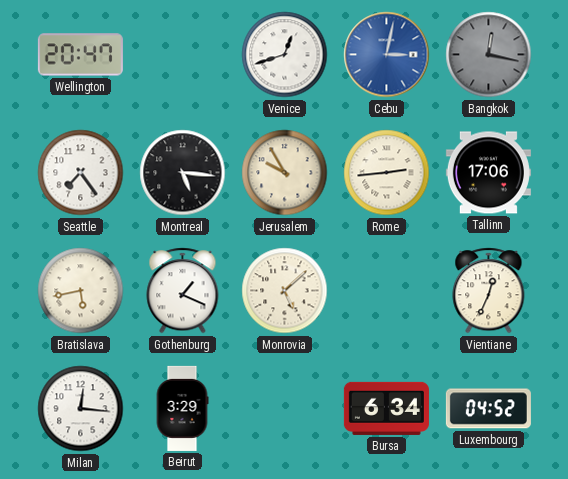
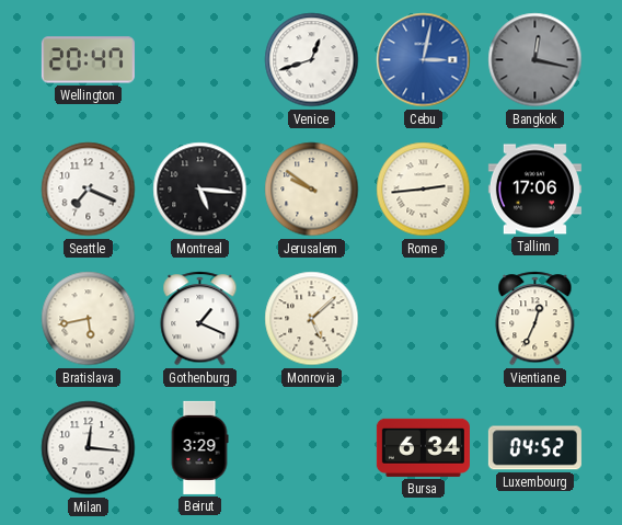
Seattle: 7:24 -> 7:19 (89, 190)
Jerusalem: 9:55 -> 9:51 (312, 190)
